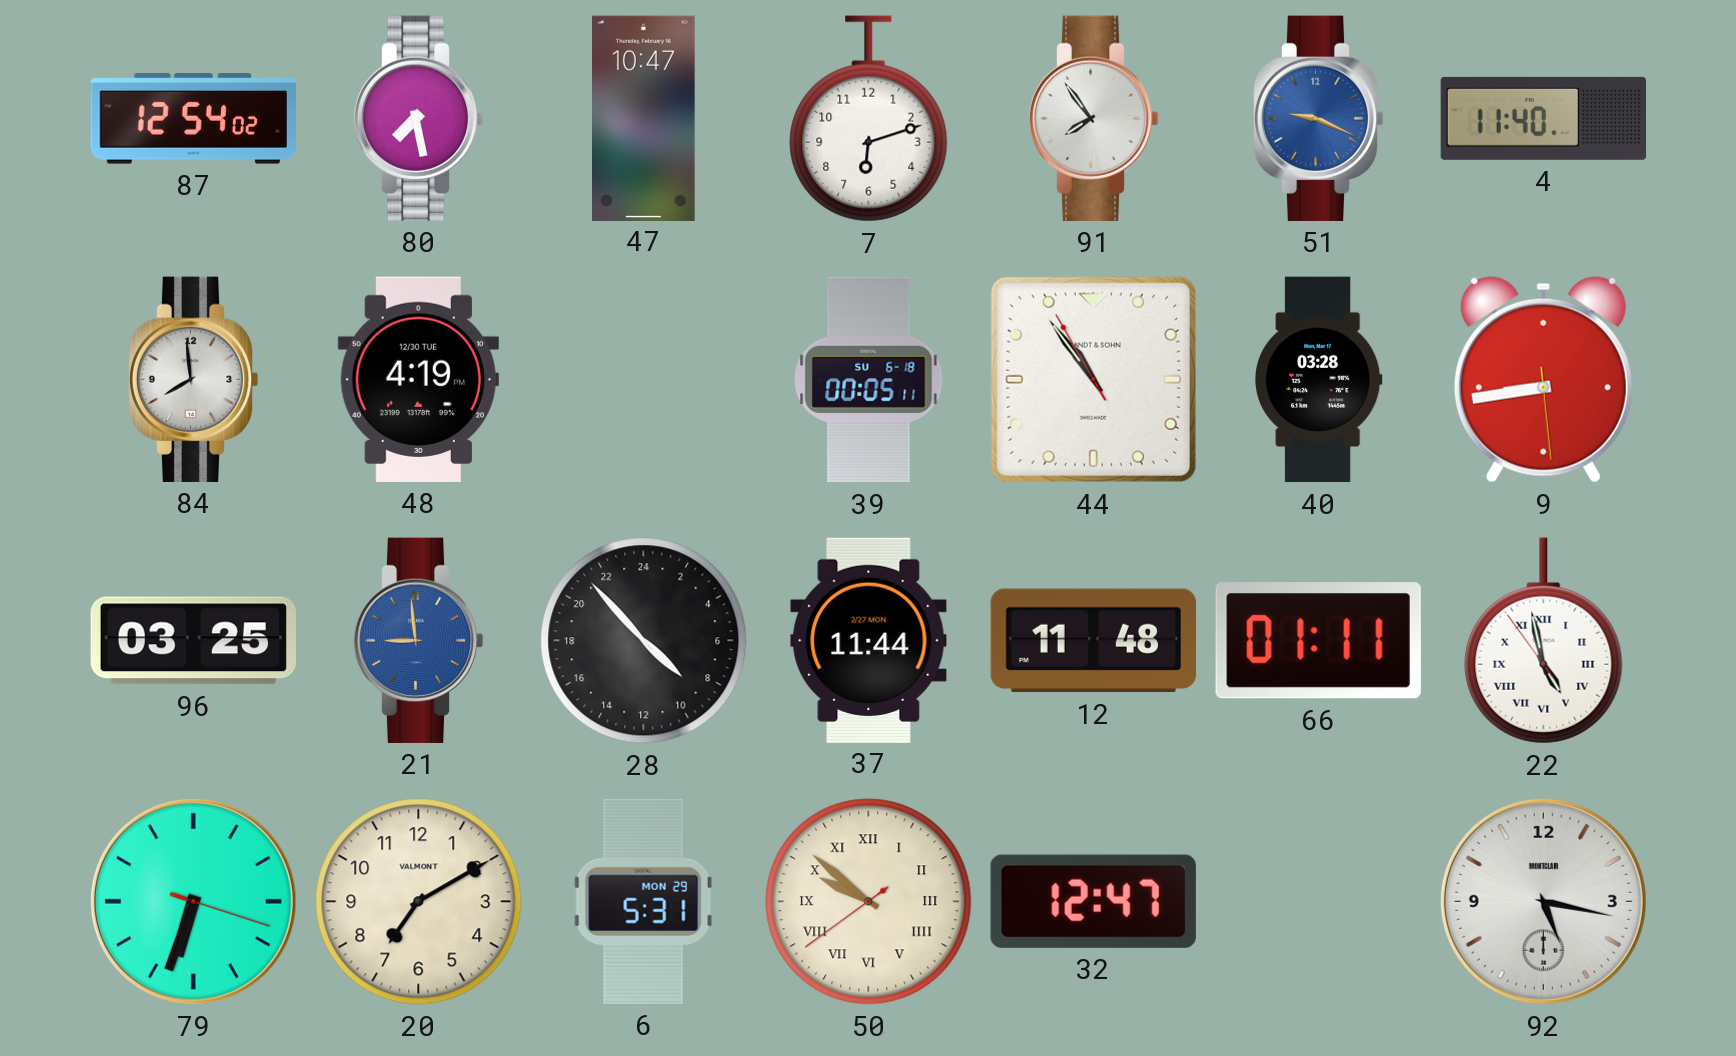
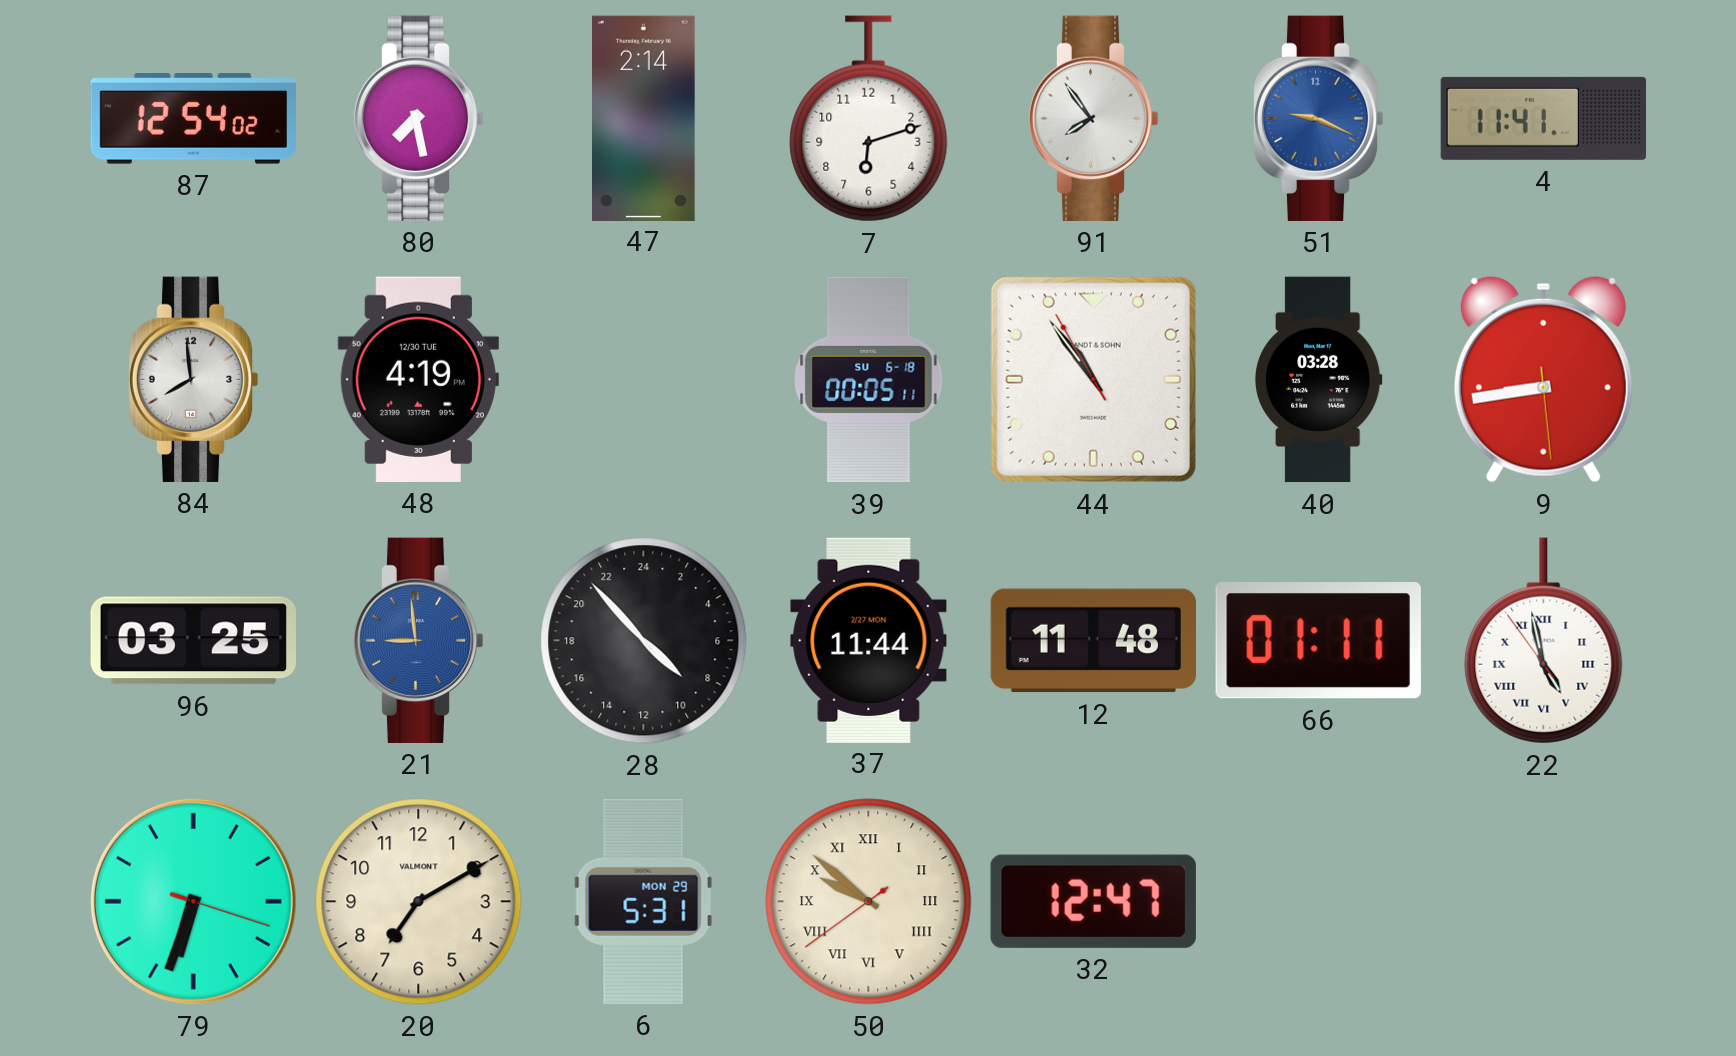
47: 10:47 -> 2:14 (644, 118)
4: 11:40 -> 11:41 (1544, 118)
92: 5:17 -> none (1543, 901)
